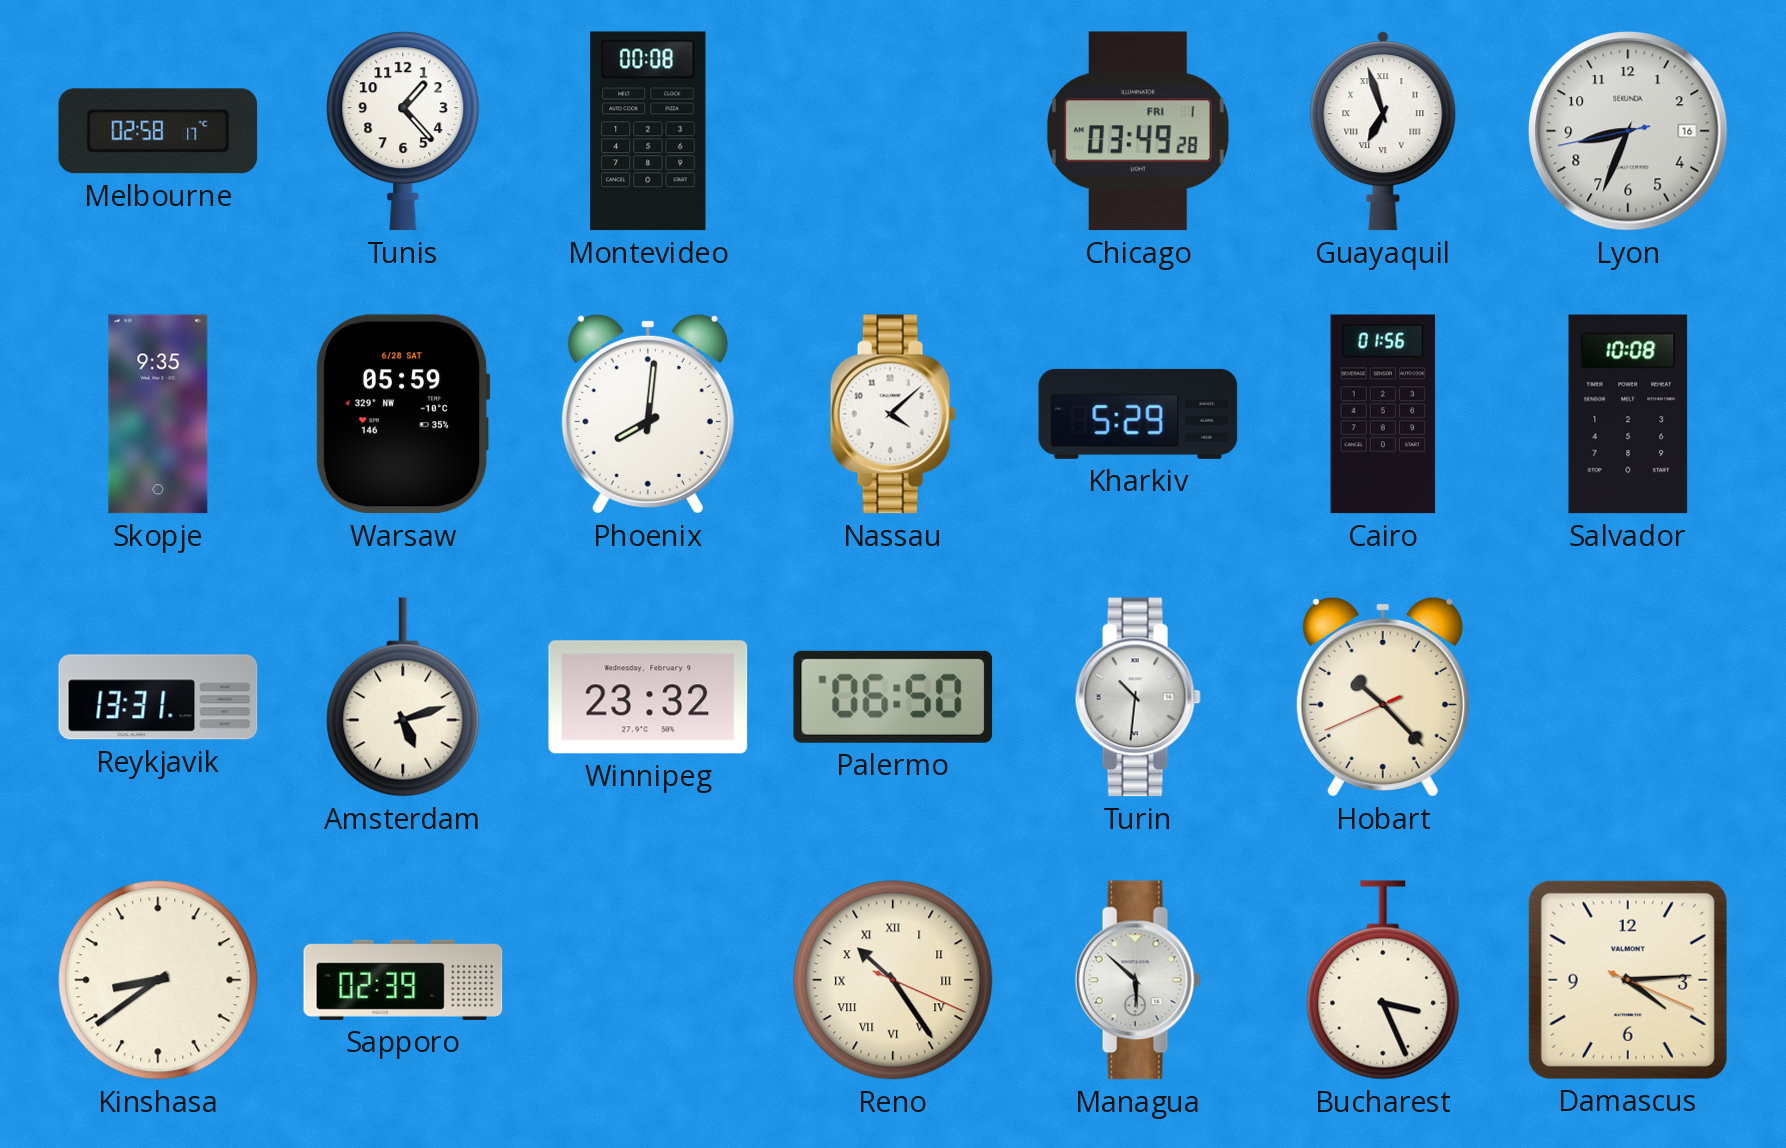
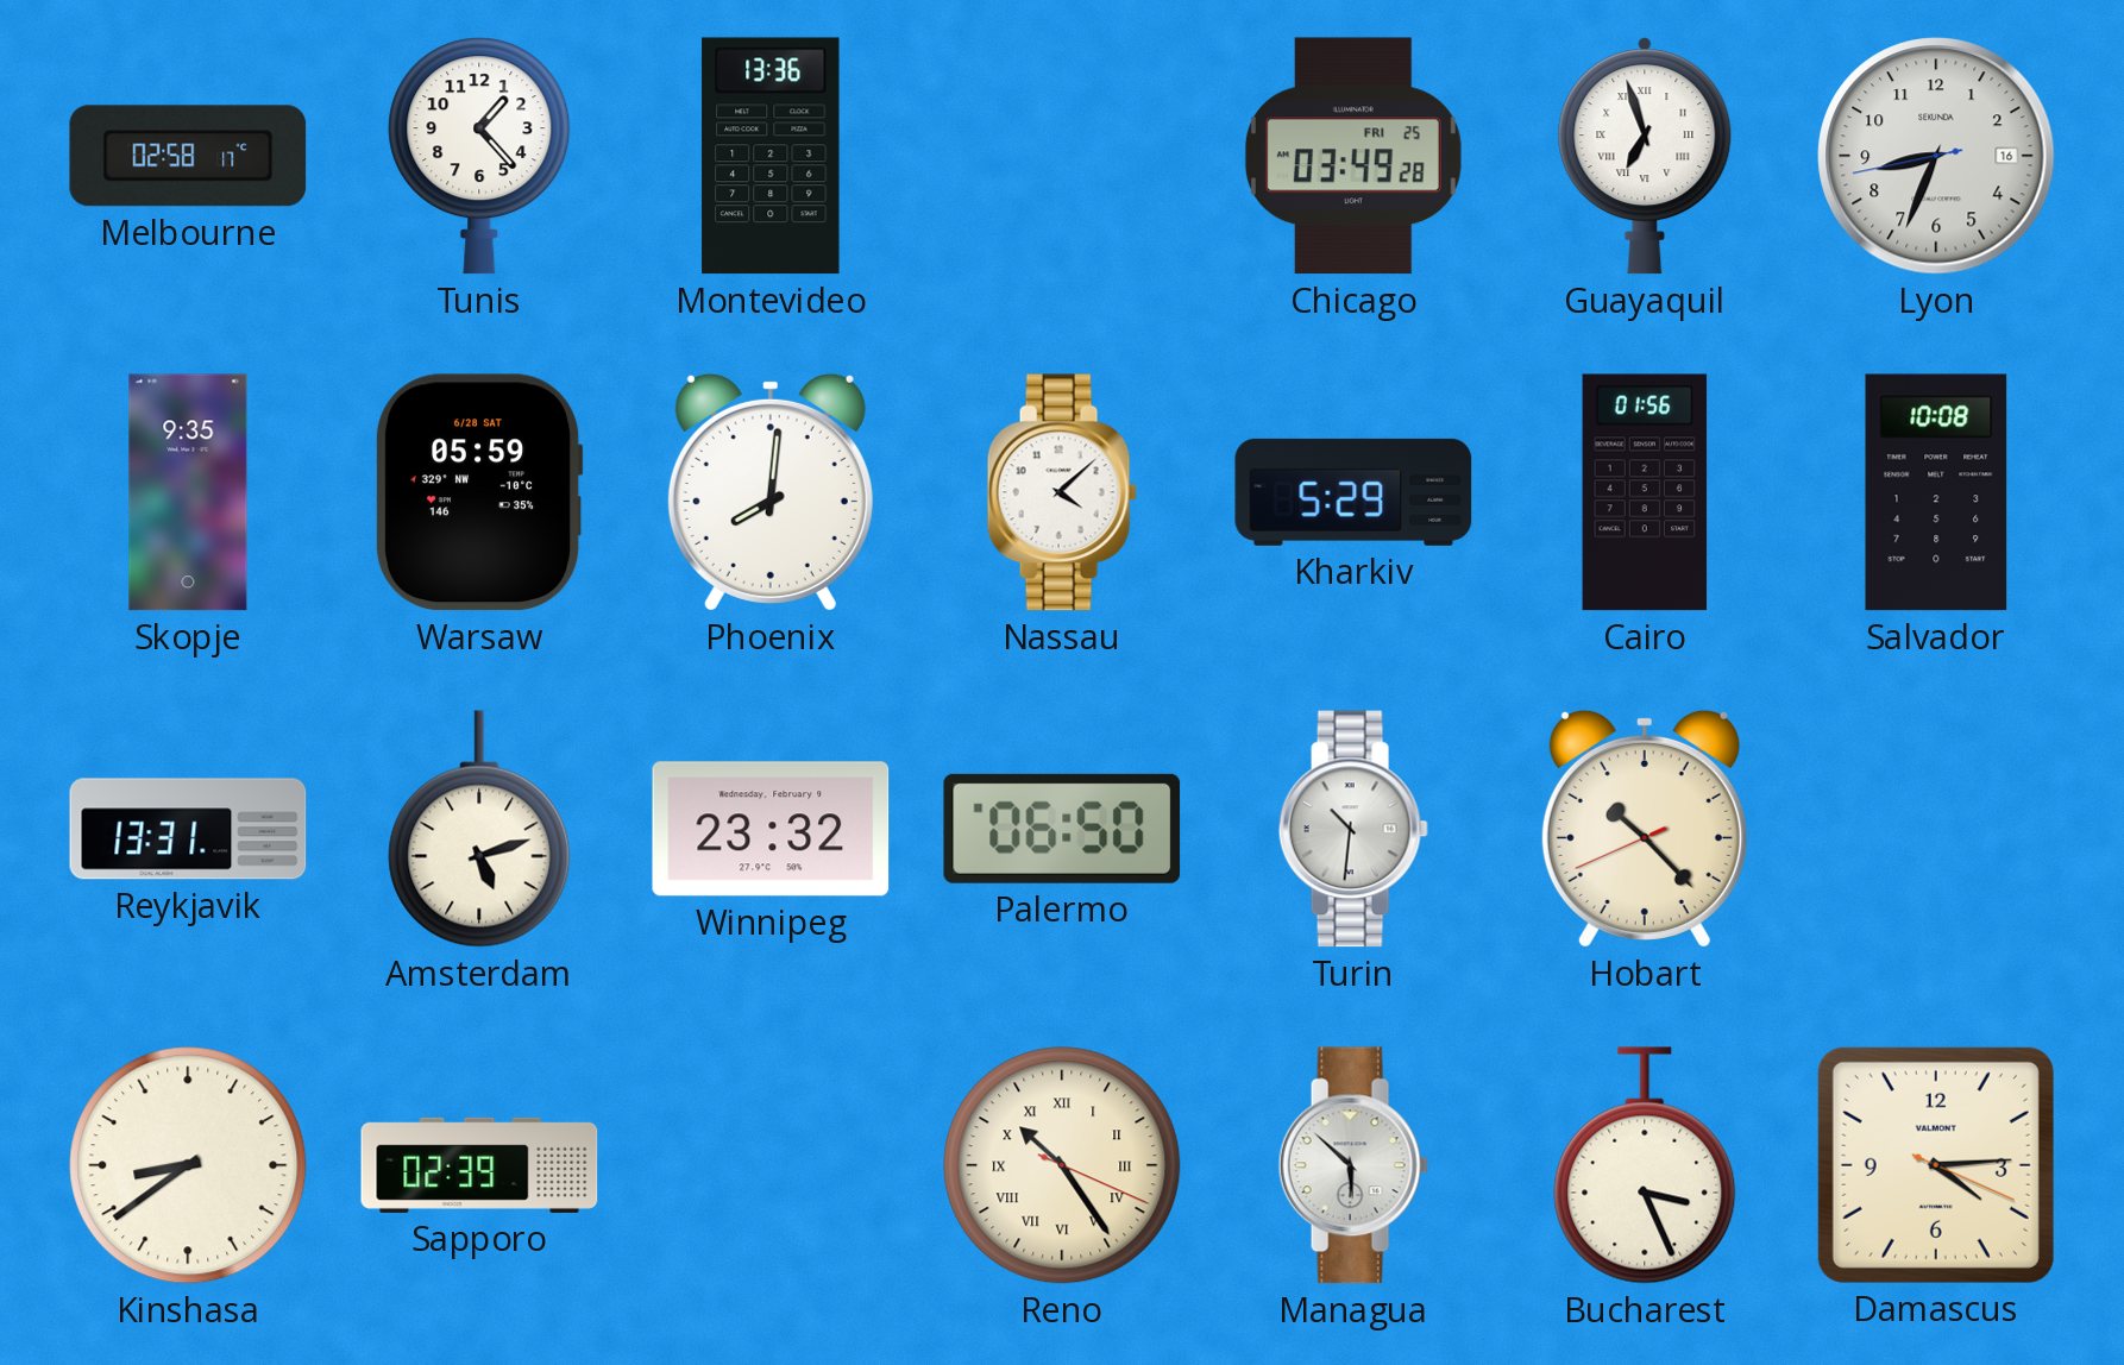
Montevideo: 00:08 -> 13:36 (771, 156)
Chicago date: FRI 1 -> FRI 25 (1353, 156)
